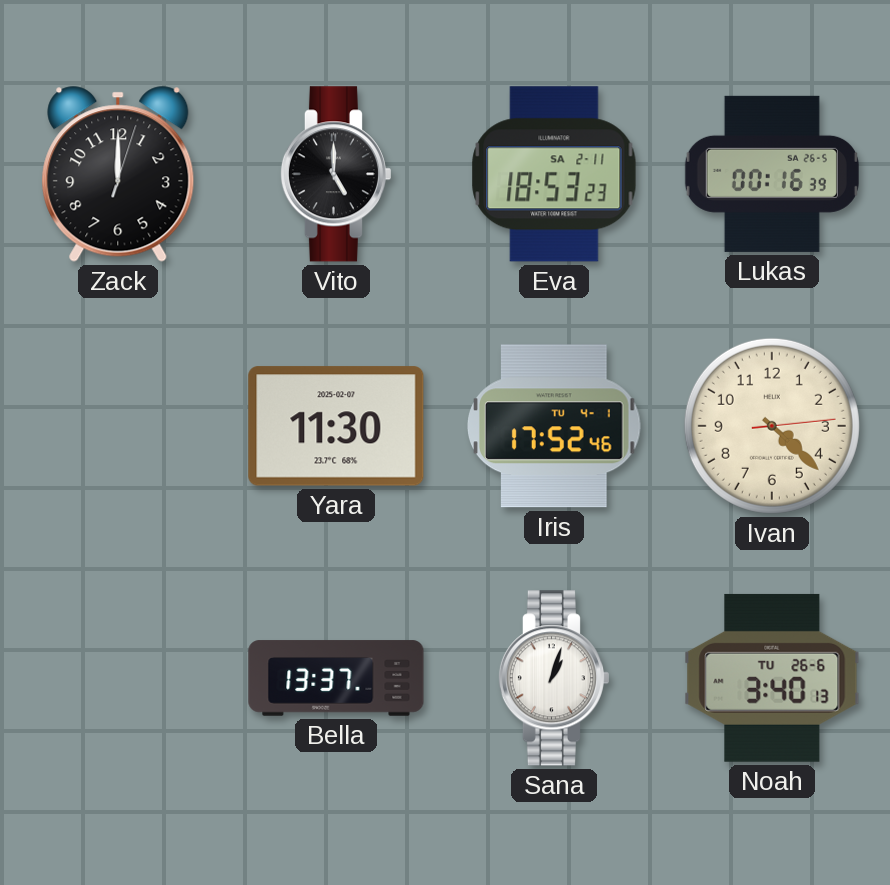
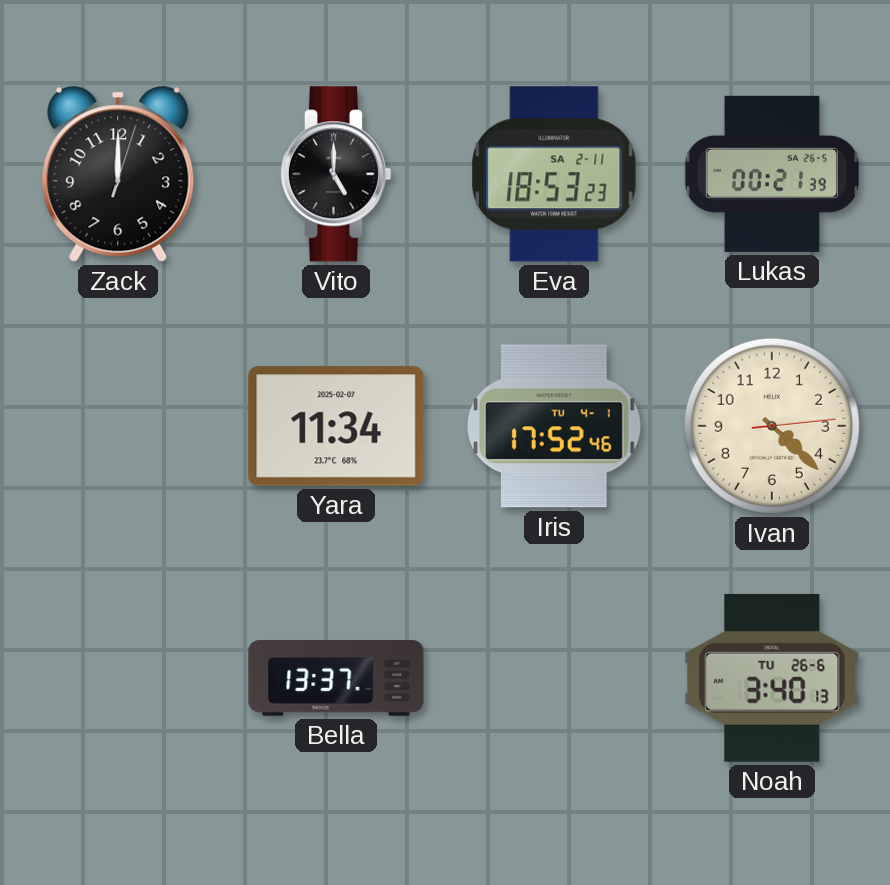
Lukas: 00:16 -> 00:21 (772, 174)
Yara: 11:30 -> 11:34 (336, 426)
Sana: 1:03 -> none (553, 678)
